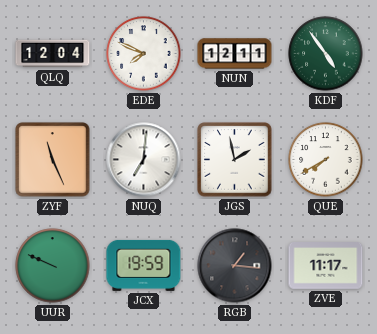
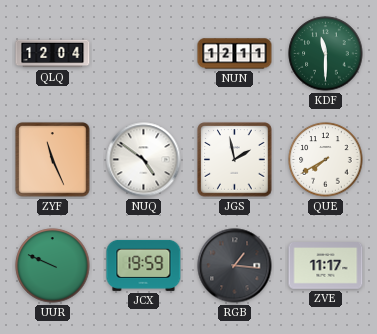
EDE: 7:49 -> none (144, 54)
KDF: 4:54 -> 11:30 (326, 54)
NUQ: 7:01 -> 4:51 (144, 160)
